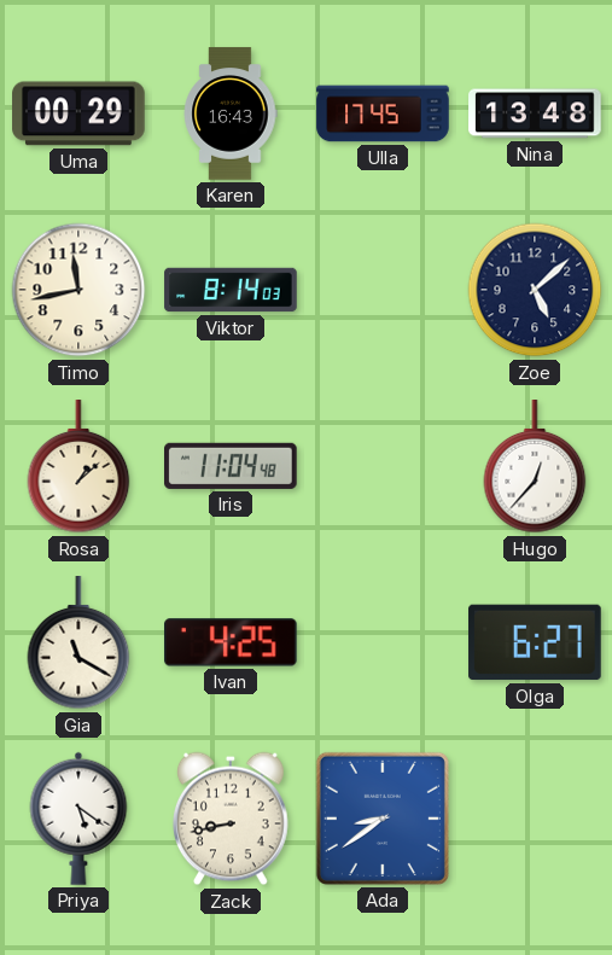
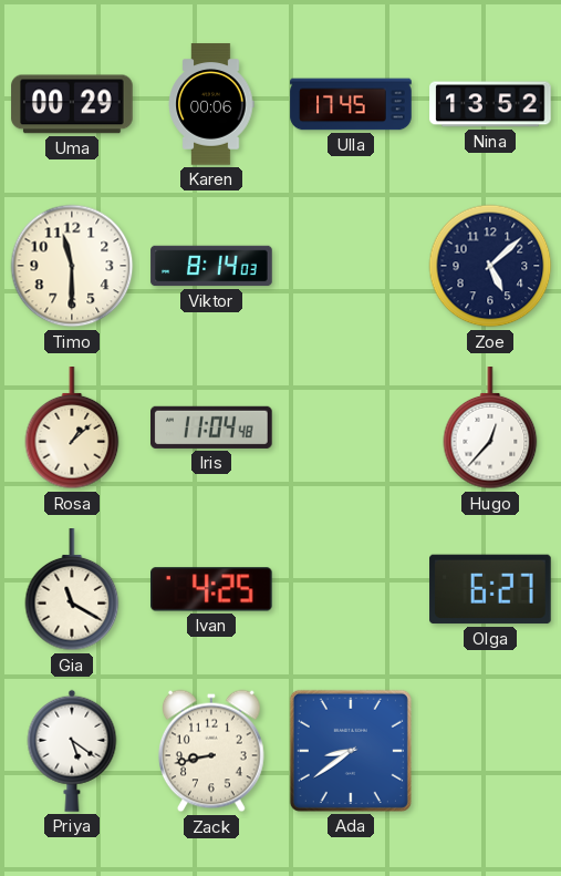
Karen: 16:43 -> 00:06 (211, 104)
Nina: 13:48 -> 13:52 (490, 104)
Timo: 11:43 -> 11:30 (72, 266)
